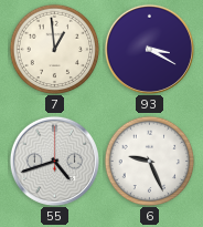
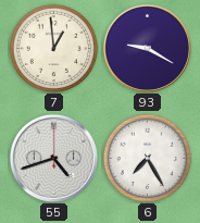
93: 3:20 -> 9:20 (147, 48)
6: 9:26 -> 7:25 (147, 158)
